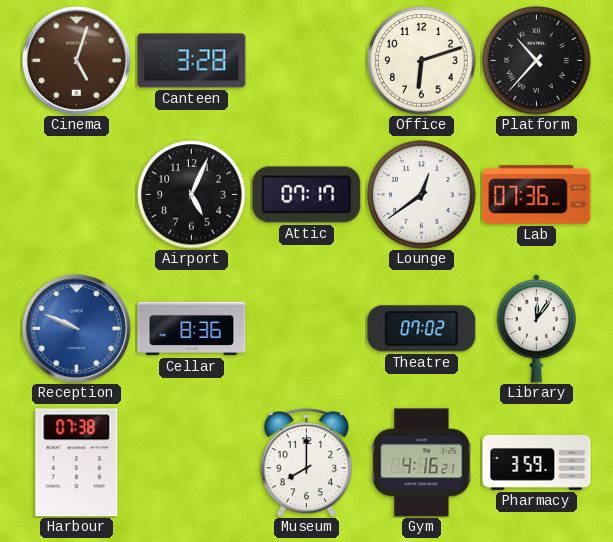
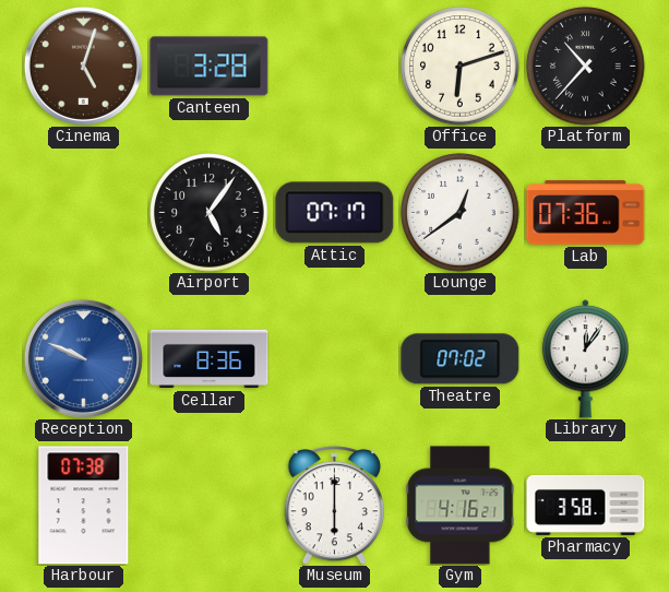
Airport: 5:04 -> 5:06 (210, 213)
Museum: 8:00 -> 6:00 (334, 506)
Pharmacy: 3:59 -> 3:58 (586, 505)
